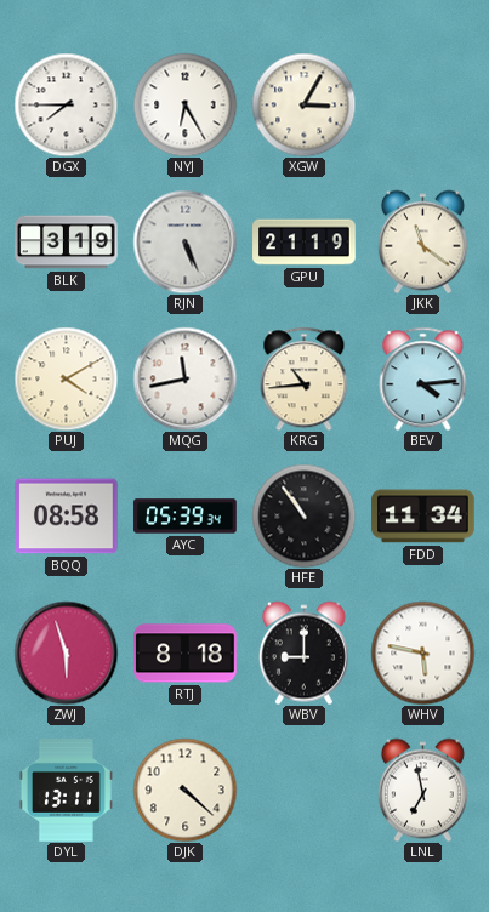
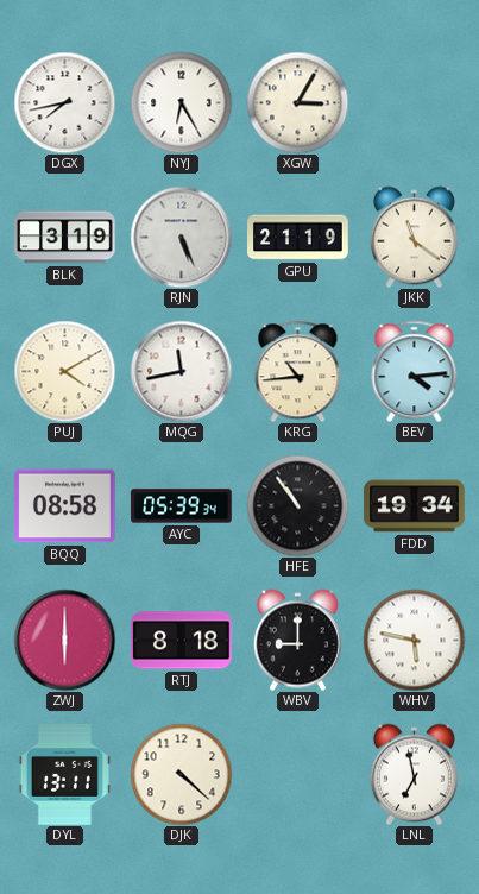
DGX: 7:45 -> 7:43 (64, 102)
FDD: 11:34 -> 19:34 (415, 506)
ZWJ: 5:57 -> 6:00 (64, 640)
